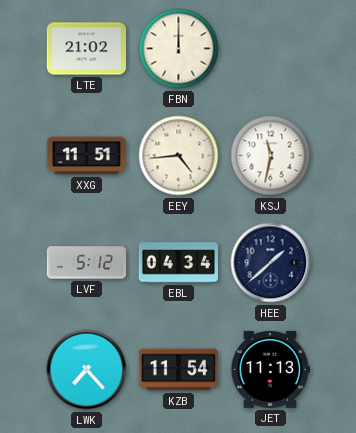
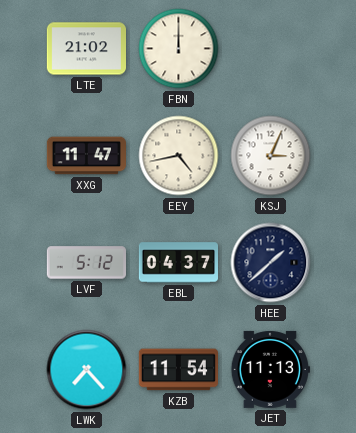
XXG: 11:51 -> 11:47 (86, 156)
EEY: 4:44 -> 4:43 (179, 156)
KSJ: 11:32 -> 3:04 (271, 156)
EBL: 04:34 -> 04:37 (178, 263)
